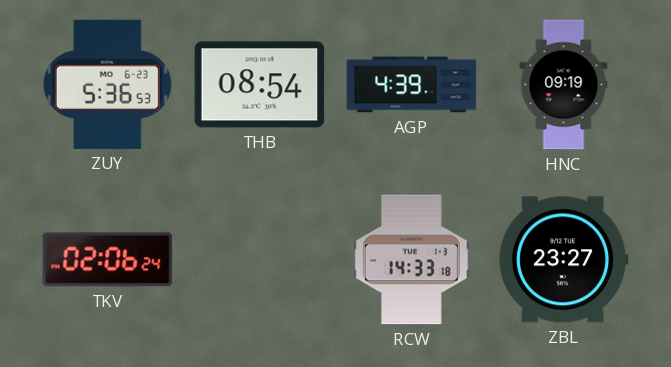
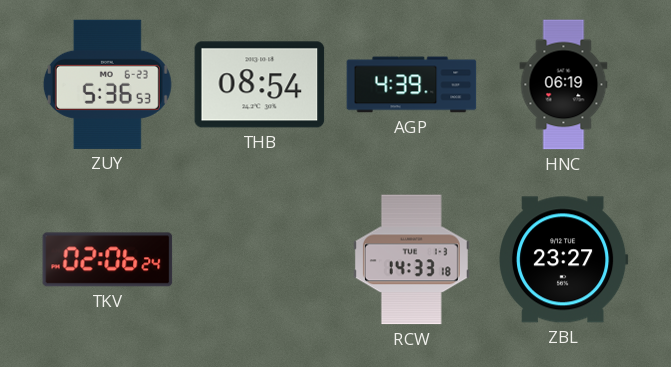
HNC: 09:19 -> 06:19 (564, 85)
